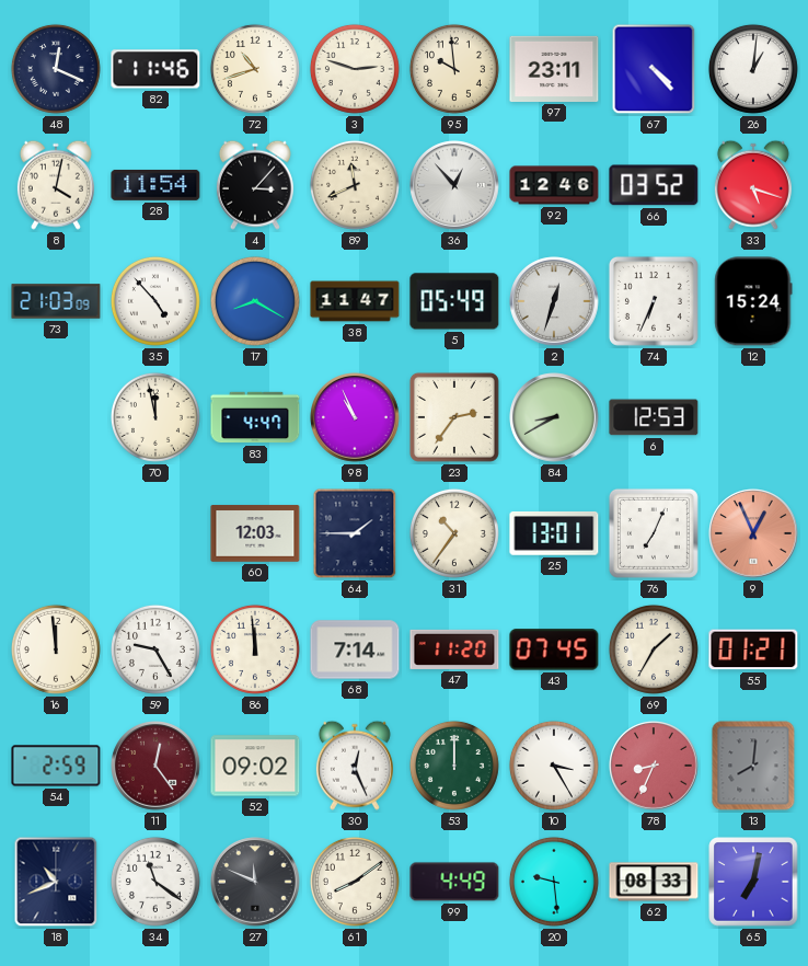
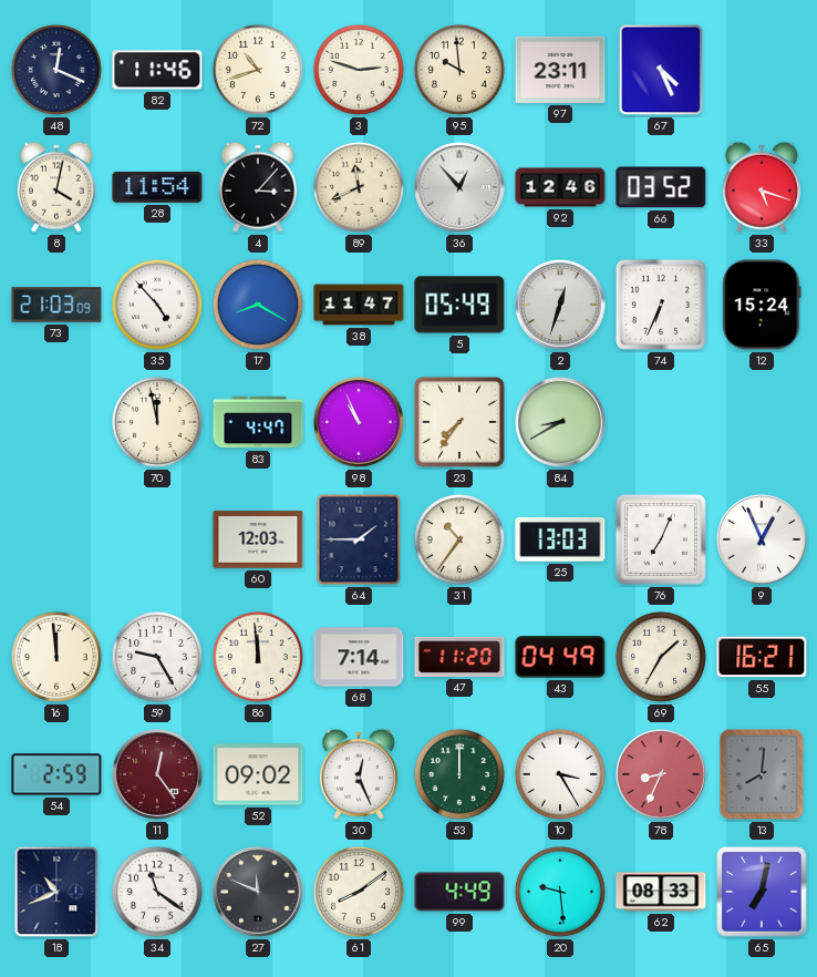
67: 4:23 -> 4:26 (661, 70)
26: 1:01 -> none (753, 69)
23: 2:36 -> 7:36 (459, 422)
6: 12:53 -> none (654, 417)
25: 13:01 -> 13:03 (560, 539)
9 dial: salmon -> white (762, 539)
43: 07:45 -> 04:49 (560, 657)
55: 01:21 -> 16:21 (762, 657)
